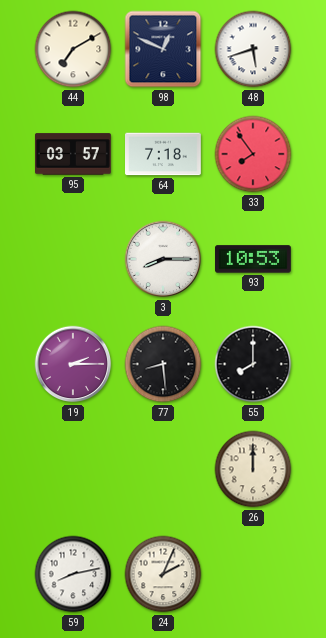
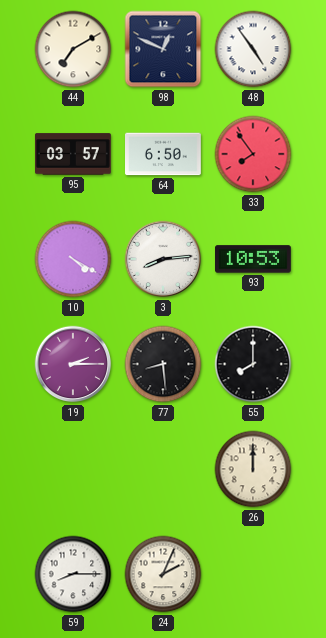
48: 5:42 -> 4:54 (253, 49)
64: 7:18 -> 6:50 (164, 154)
10: none -> 4:20 (73, 259)
3: 8:15 -> 8:14 (163, 259)
59: 8:13 -> 8:15 (73, 574)
